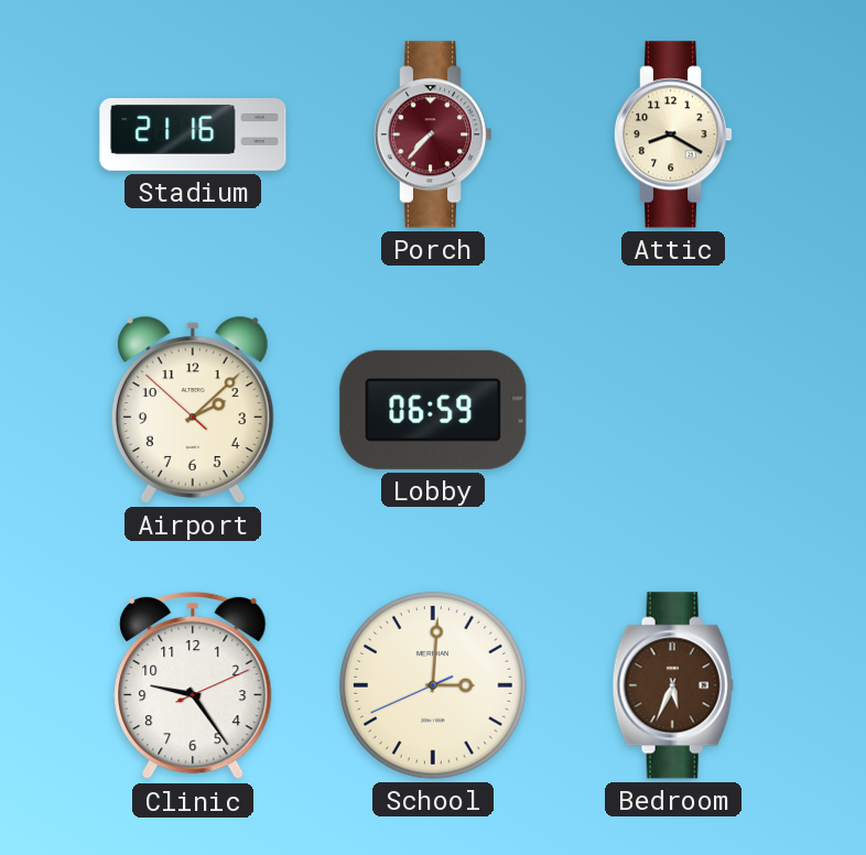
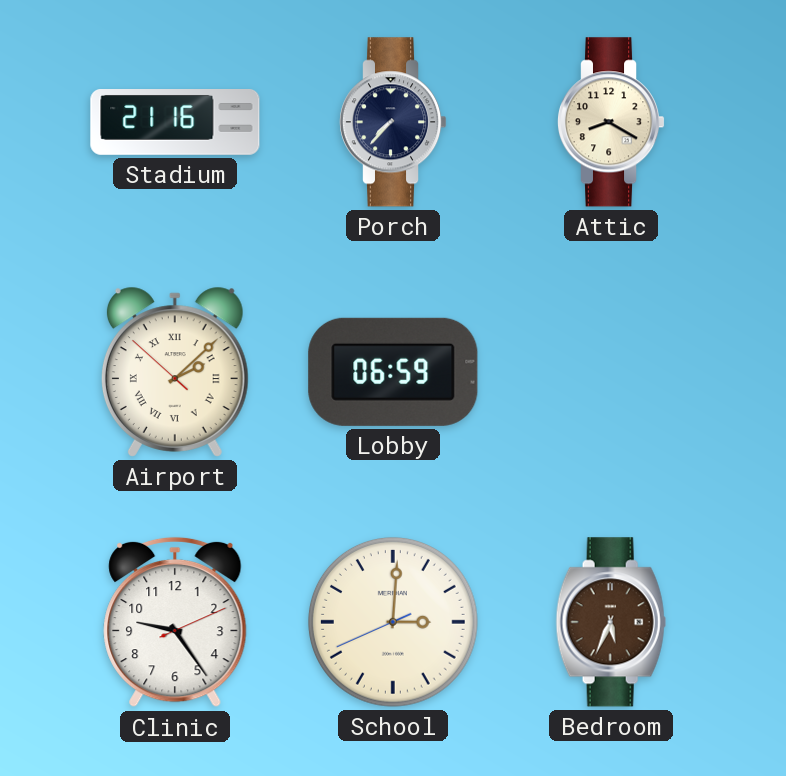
Porch dial: burgundy -> navy (393, 122)
Airport numerals: Arabic -> Roman (175, 372)
